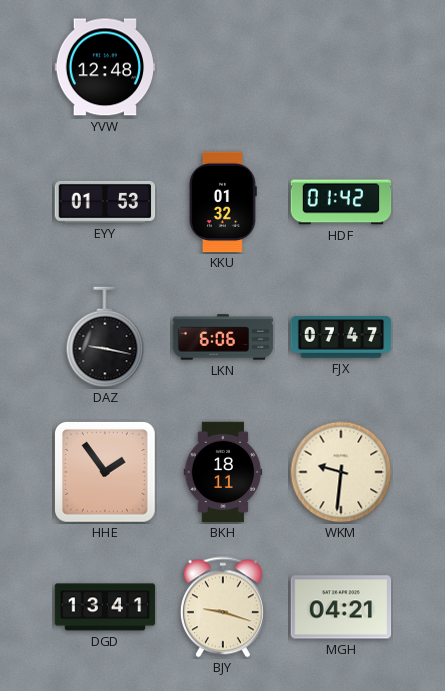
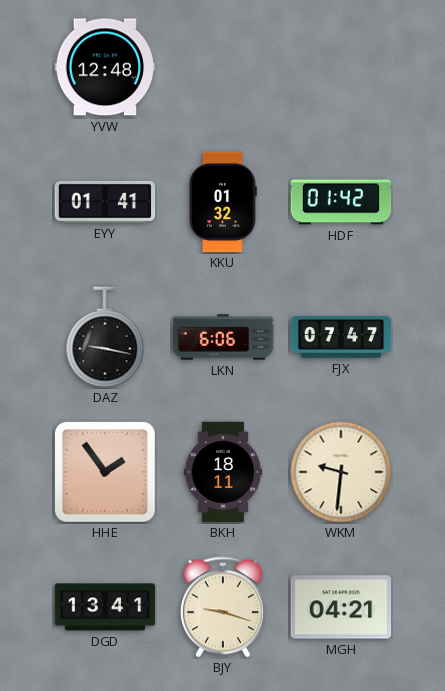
EYY: 01:53 -> 01:41 (105, 202)
